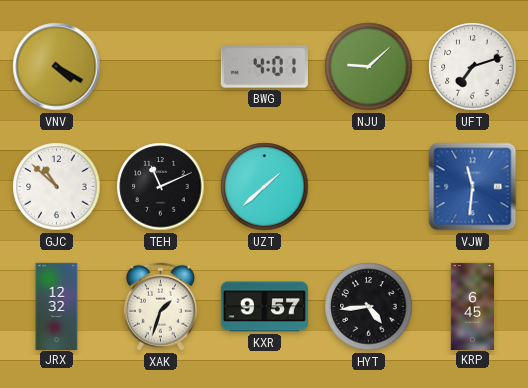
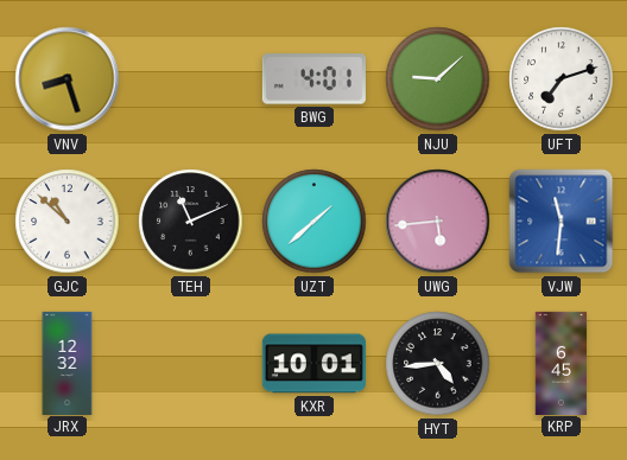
VNV: 4:20 -> 8:27 (68, 79)
UWG: none -> 5:44 (438, 222)
XAK: 1:33 -> none (160, 307)
KXR: 9:57 -> 10:01 (313, 364)
